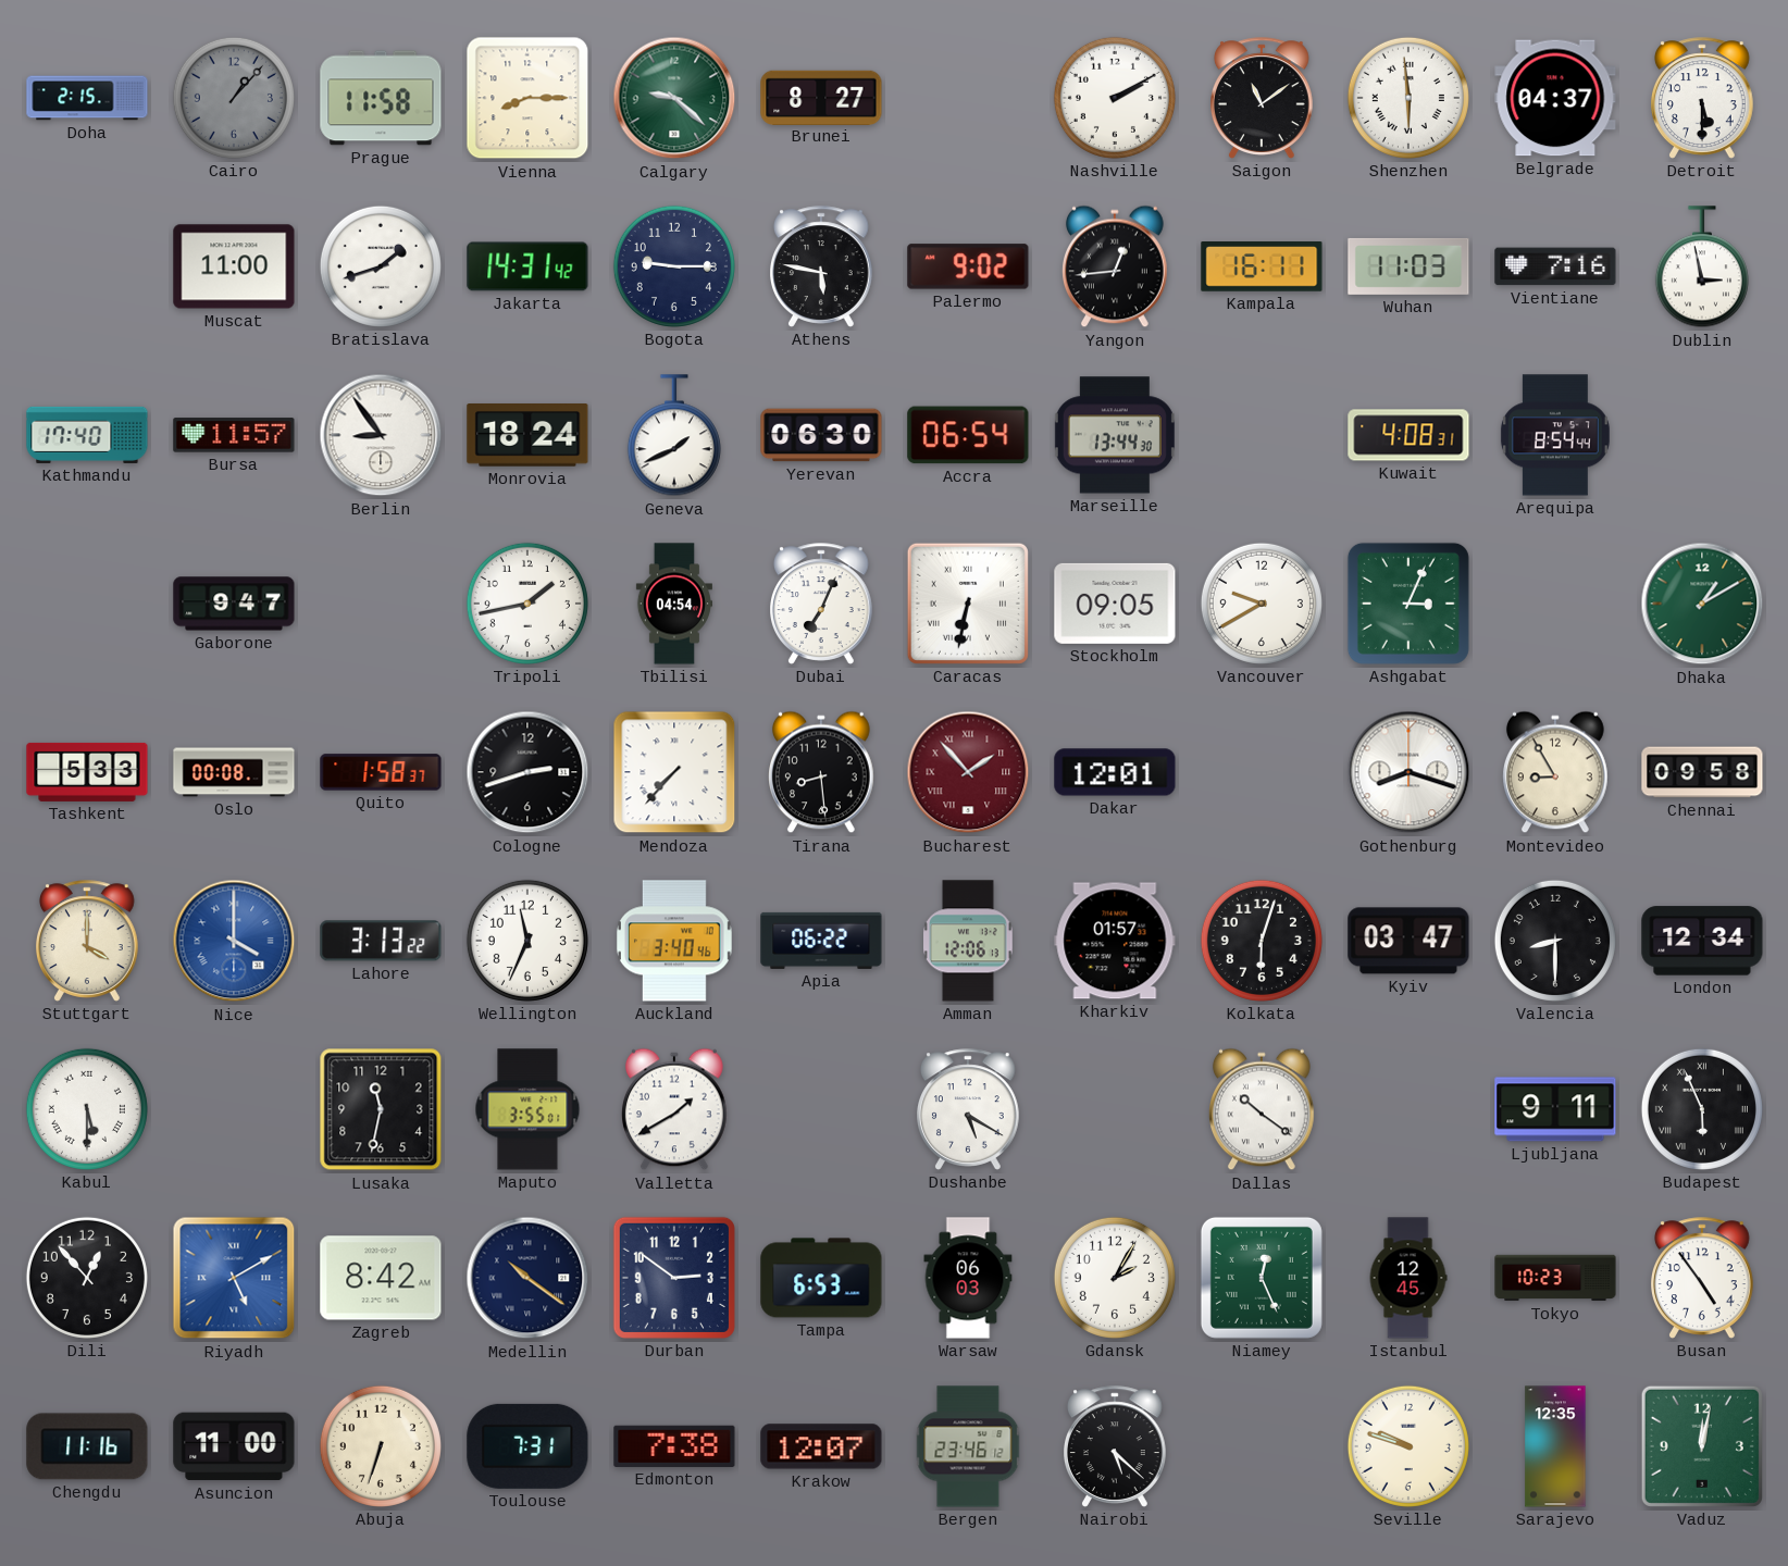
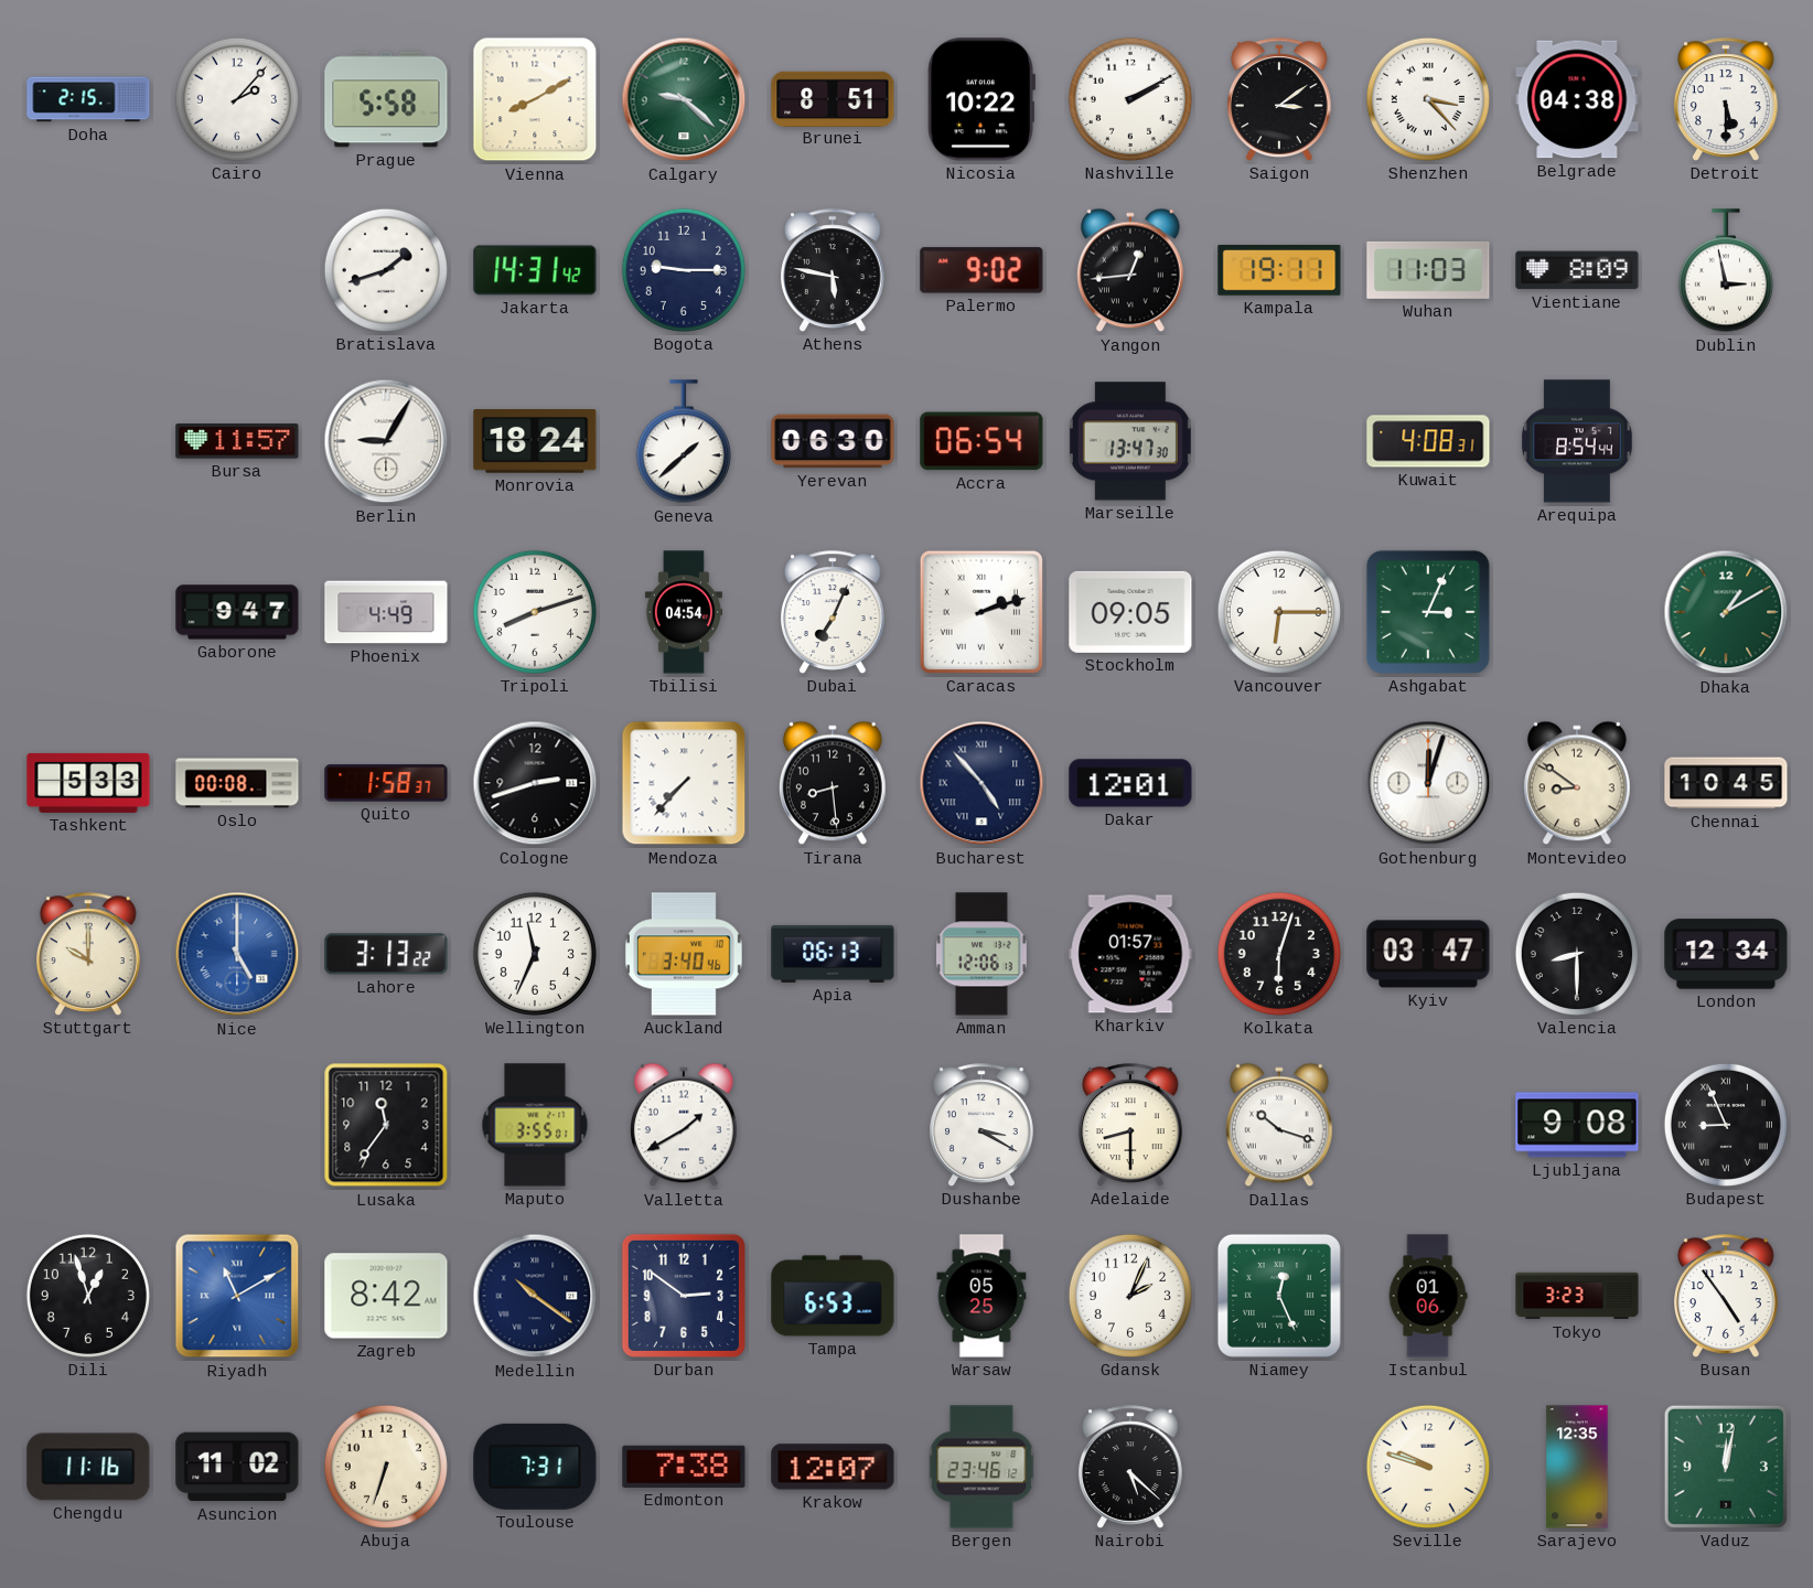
Cairo: 1:07 -> 2:07 (237, 99)
Cairo dial: grey -> white (237, 99)
Prague: 11:58 -> 5:58 (386, 99)
Vienna: 8:15 -> 8:10 (535, 99)
Brunei: 8:27 -> 8:51 (833, 98)
Nicosia: none -> 10:22 (981, 99)
Saigon: 11:09 -> 3:09 (1280, 99)
Shenzhen: 5:59 -> 3:23 (1428, 99)
Belgrade: 04:37 -> 04:38 (1577, 99)
Muscat: 11:00 -> none (234, 266)
Kampala: 16:11 -> 19:11 (1279, 270)
Vientiane: 7:16 -> 8:09 (1577, 270)
Kathmandu: 17:40 -> none (87, 435)
Berlin: 8:54 -> 9:05 (386, 441)
Geneva: 1:41 -> 1:38 (684, 442)
Marseille: 13:44 -> 13:47 (1130, 441)
Phoenix: none -> 4:49 (386, 612)
Tripoli: 1:43 -> 8:12 (535, 612)
Caracas: 6:32 -> 2:12 (981, 612)
Vancouver: 9:40 -> 6:15 (1279, 612)
Bucharest: 1:53 -> 4:53 (981, 783)
Bucharest dial: burgundy -> navy (981, 783)
Gothenburg: 8:18 -> 12:03 (1428, 783)
Montevideo: 8:55 -> 8:51 (1578, 783)
Chennai: 09:58 -> 10:45 (1726, 783)
Stuttgart: 4:00 -> 10:00 (89, 954)
Nice: 4:00 -> 5:00 (237, 954)
Apia: 06:22 -> 06:13 (833, 954)
Kabul: 5:30 -> none (87, 1109)
Lusaka: 11:32 -> 11:36 (386, 1125)
Dushanbe: 5:20 -> 3:20 (983, 1125)
Adelaide: none -> 8:30 (1131, 1125)
Dallas: 10:21 -> 10:18 (1280, 1125)
Ljubljana: 9:11 -> 9:08 (1577, 1125)
Budapest: 5:56 -> 8:56 (1726, 1125)
Dili: 12:53 -> 12:57 (88, 1296)
Riyadh: 5:10 -> 11:10 (237, 1296)
Warsaw: 06:03 -> 05:25 (981, 1296)
Gdansk: 2:05 -> 2:04 (1130, 1296)
Istanbul: 12:45 -> 01:06 (1428, 1296)
Tokyo: 10:23 -> 3:23 (1577, 1296)
Asuncion: 11:00 -> 11:02 (237, 1467)
